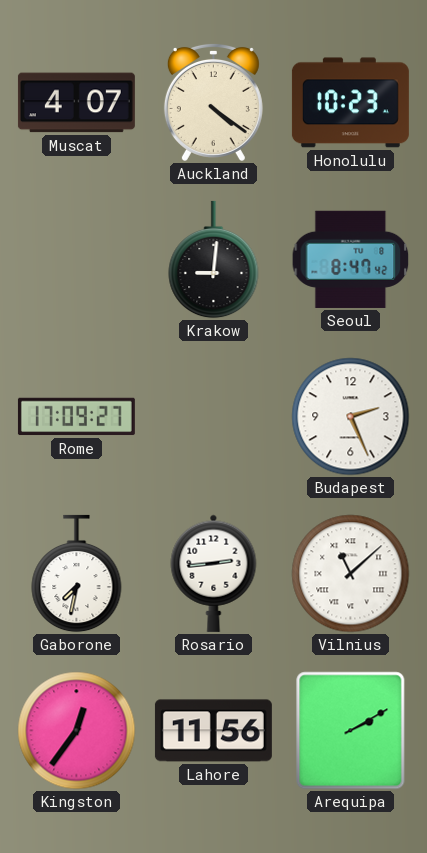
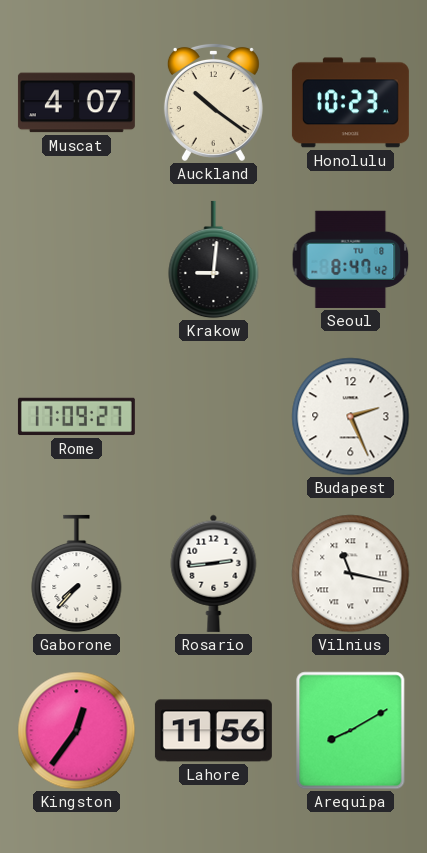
Auckland: 4:21 -> 10:21 (213, 102)
Gaborone: 7:32 -> 7:37 (77, 574)
Vilnius: 11:08 -> 11:17 (351, 574)
Arequipa: 2:10 -> 8:10 (351, 731)
